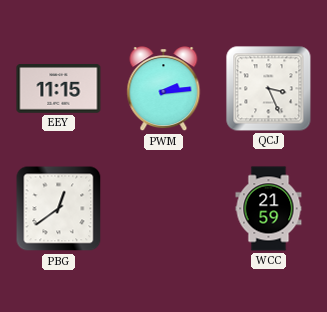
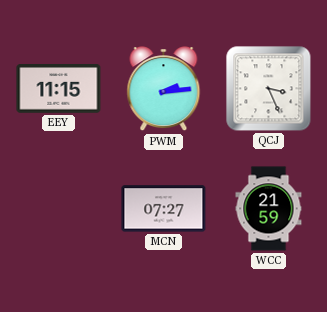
PBG: 12:39 -> none (59, 209)
MCN: none -> 07:27 (164, 209)
